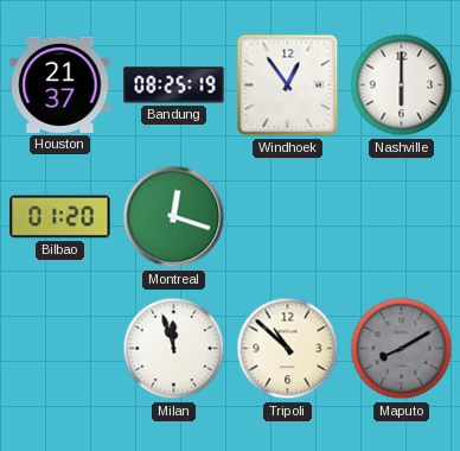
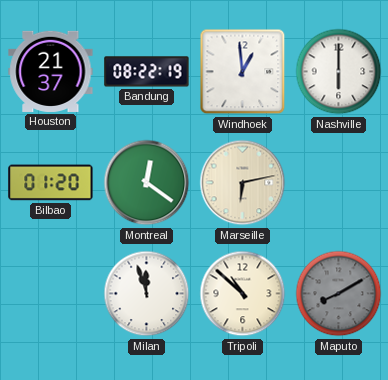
Bandung: 08:25 -> 08:22 (147, 72)
Windhoek: 12:54 -> 12:59 (243, 72)
Montreal: 12:18 -> 12:21 (147, 183)
Marseille: none -> 6:13 (243, 183)
